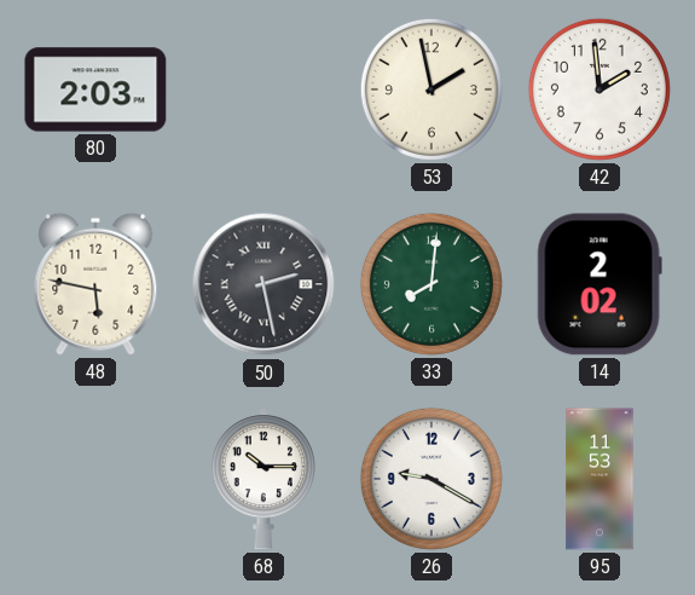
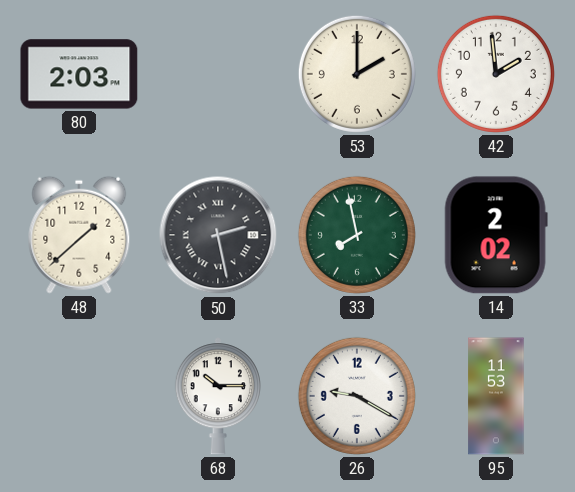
53: 1:58 -> 2:00 (357, 74)
48: 5:47 -> 1:38 (79, 235)
33: 8:01 -> 7:58 (357, 235)
